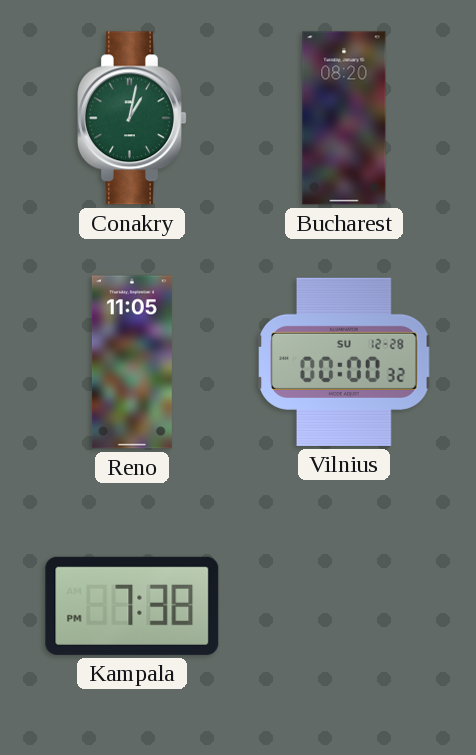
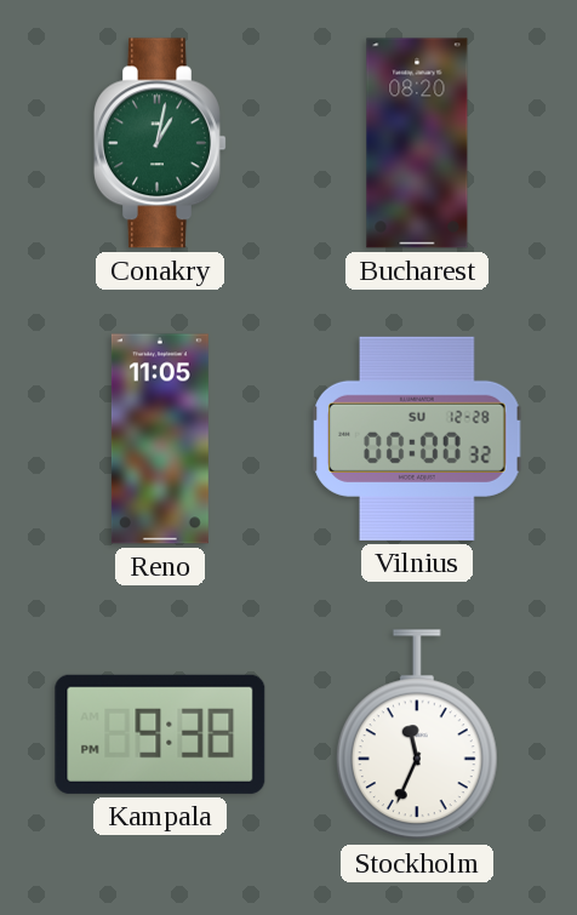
Kampala: 7:38 -> 9:38 (160, 734)
Stockholm: none -> 11:34 (417, 736)
